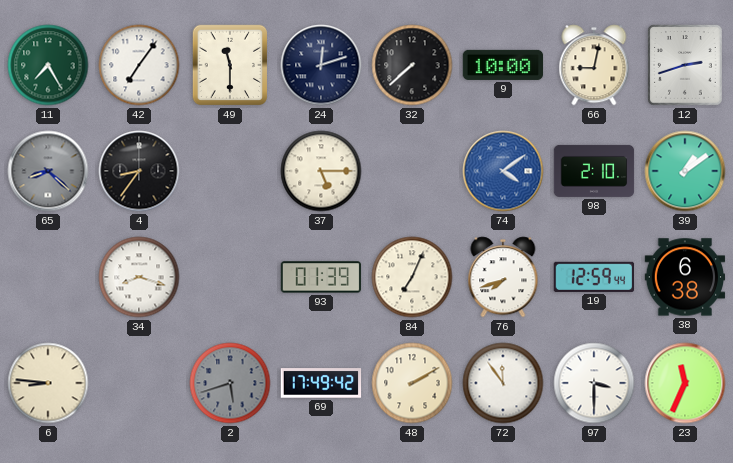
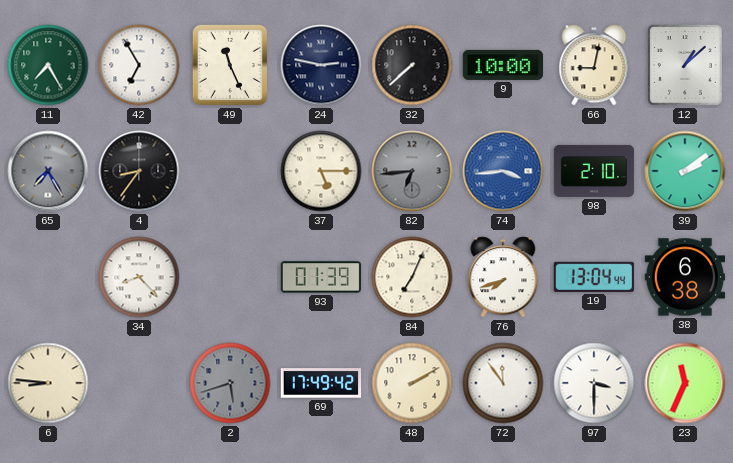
42: 7:06 -> 6:55 (139, 65)
49: 11:30 -> 11:26 (230, 65)
24: 12:12 -> 2:47 (321, 65)
12: 2:42 -> 1:08 (686, 65)
65: 8:22 -> 7:25 (48, 171)
82: none -> 6:44 (412, 171)
74: 4:09 -> 3:44 (503, 171)
39: 1:09 -> 2:09 (685, 171)
34: 8:18 -> 8:23 (139, 277)
19: 12:59 -> 13:04 (593, 277)
